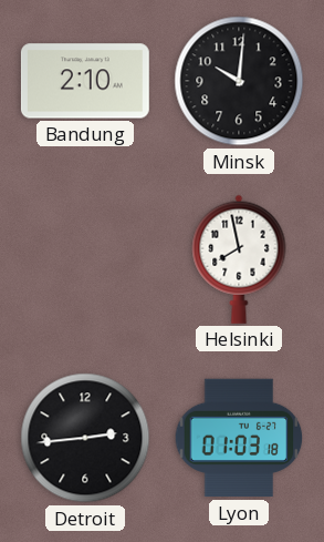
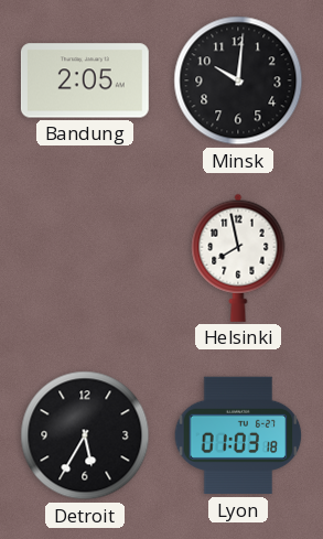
Bandung: 2:10 -> 2:05 (85, 80)
Detroit: 2:44 -> 5:35 (85, 435)
